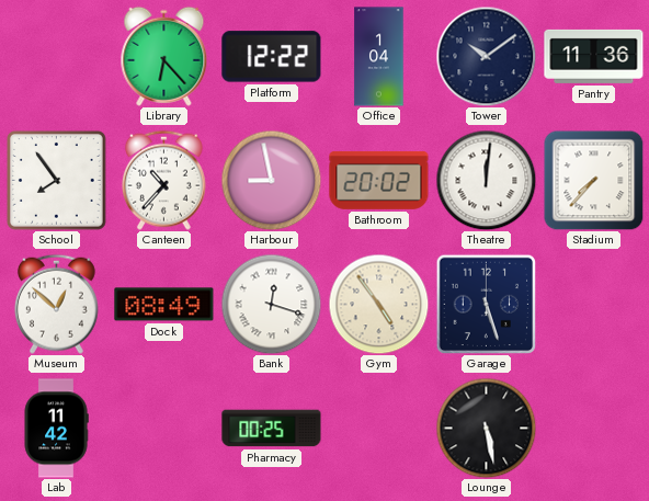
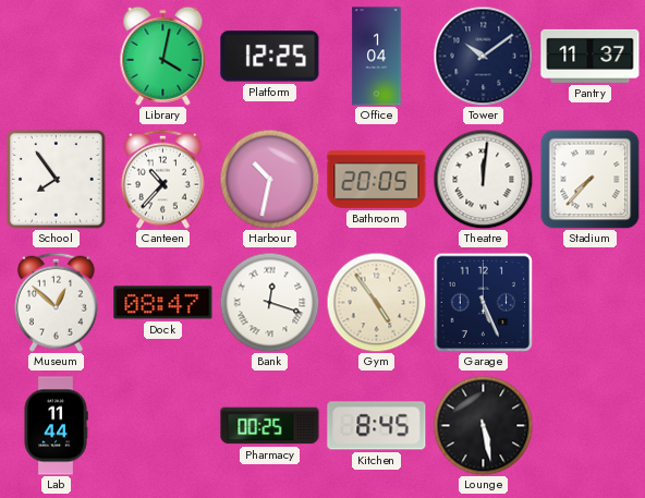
Library: 6:23 -> 4:02 (163, 56)
Platform: 12:22 -> 12:25 (270, 57)
Pantry: 11:36 -> 11:37 (591, 56)
Harbour: 8:58 -> 10:32 (269, 179)
Bathroom: 20:02 -> 20:05 (377, 180)
Dock: 08:49 -> 08:47 (163, 303)
Garage: 5:27 -> 5:26 (483, 302)
Lab: 11:42 -> 11:44 (56, 426)
Kitchen: none -> 8:45 (377, 426)
